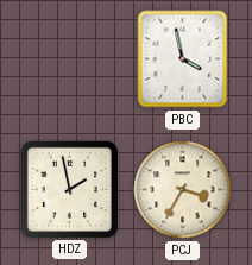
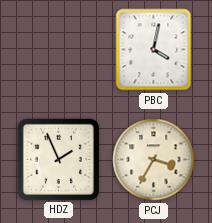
PBC: 3:58 -> 4:02 (154, 50)
HDZ: 1:58 -> 1:56 (58, 159)
